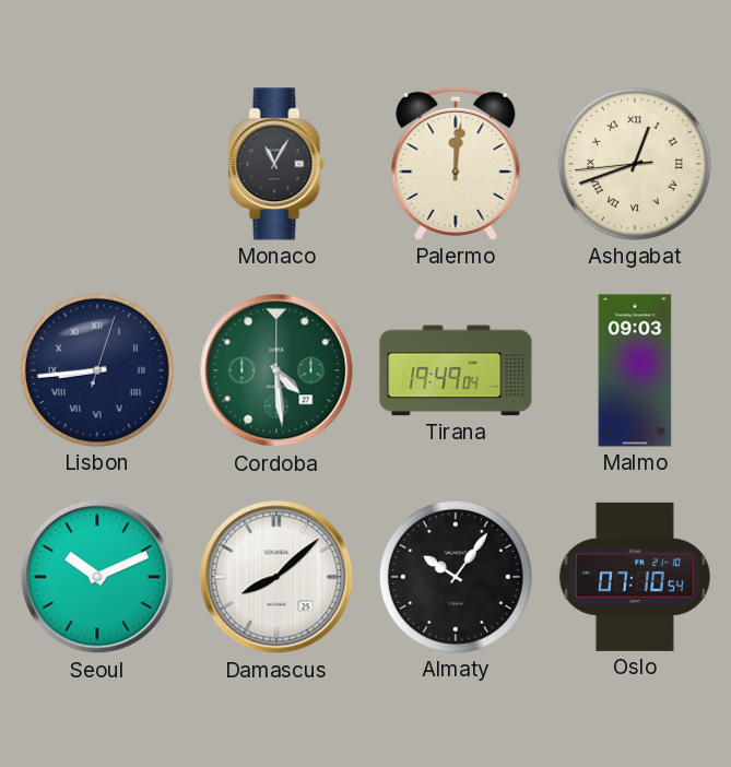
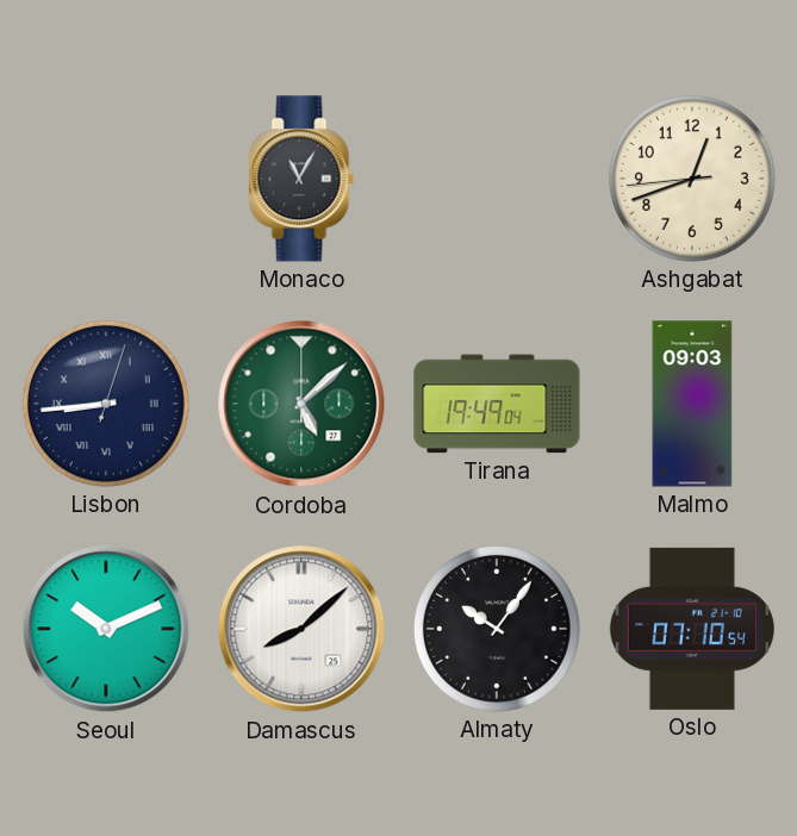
Palermo: 12:01 -> none (456, 164)
Ashgabat numerals: Roman -> Arabic (692, 179)
Cordoba: 4:29 -> 5:08 (301, 404)
